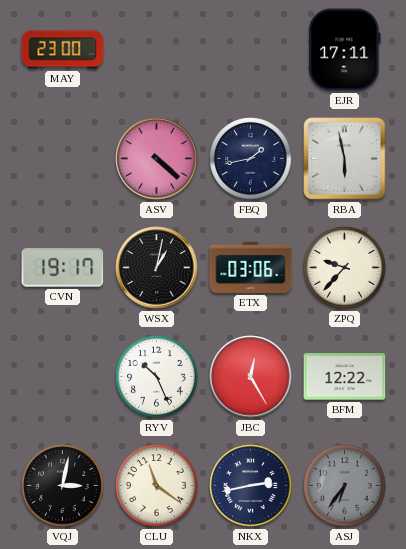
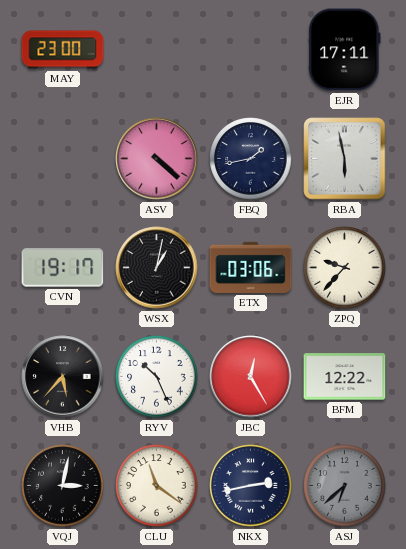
VHB: none -> 5:37 (63, 377)
ASJ: 6:36 -> 6:38 (345, 486)
